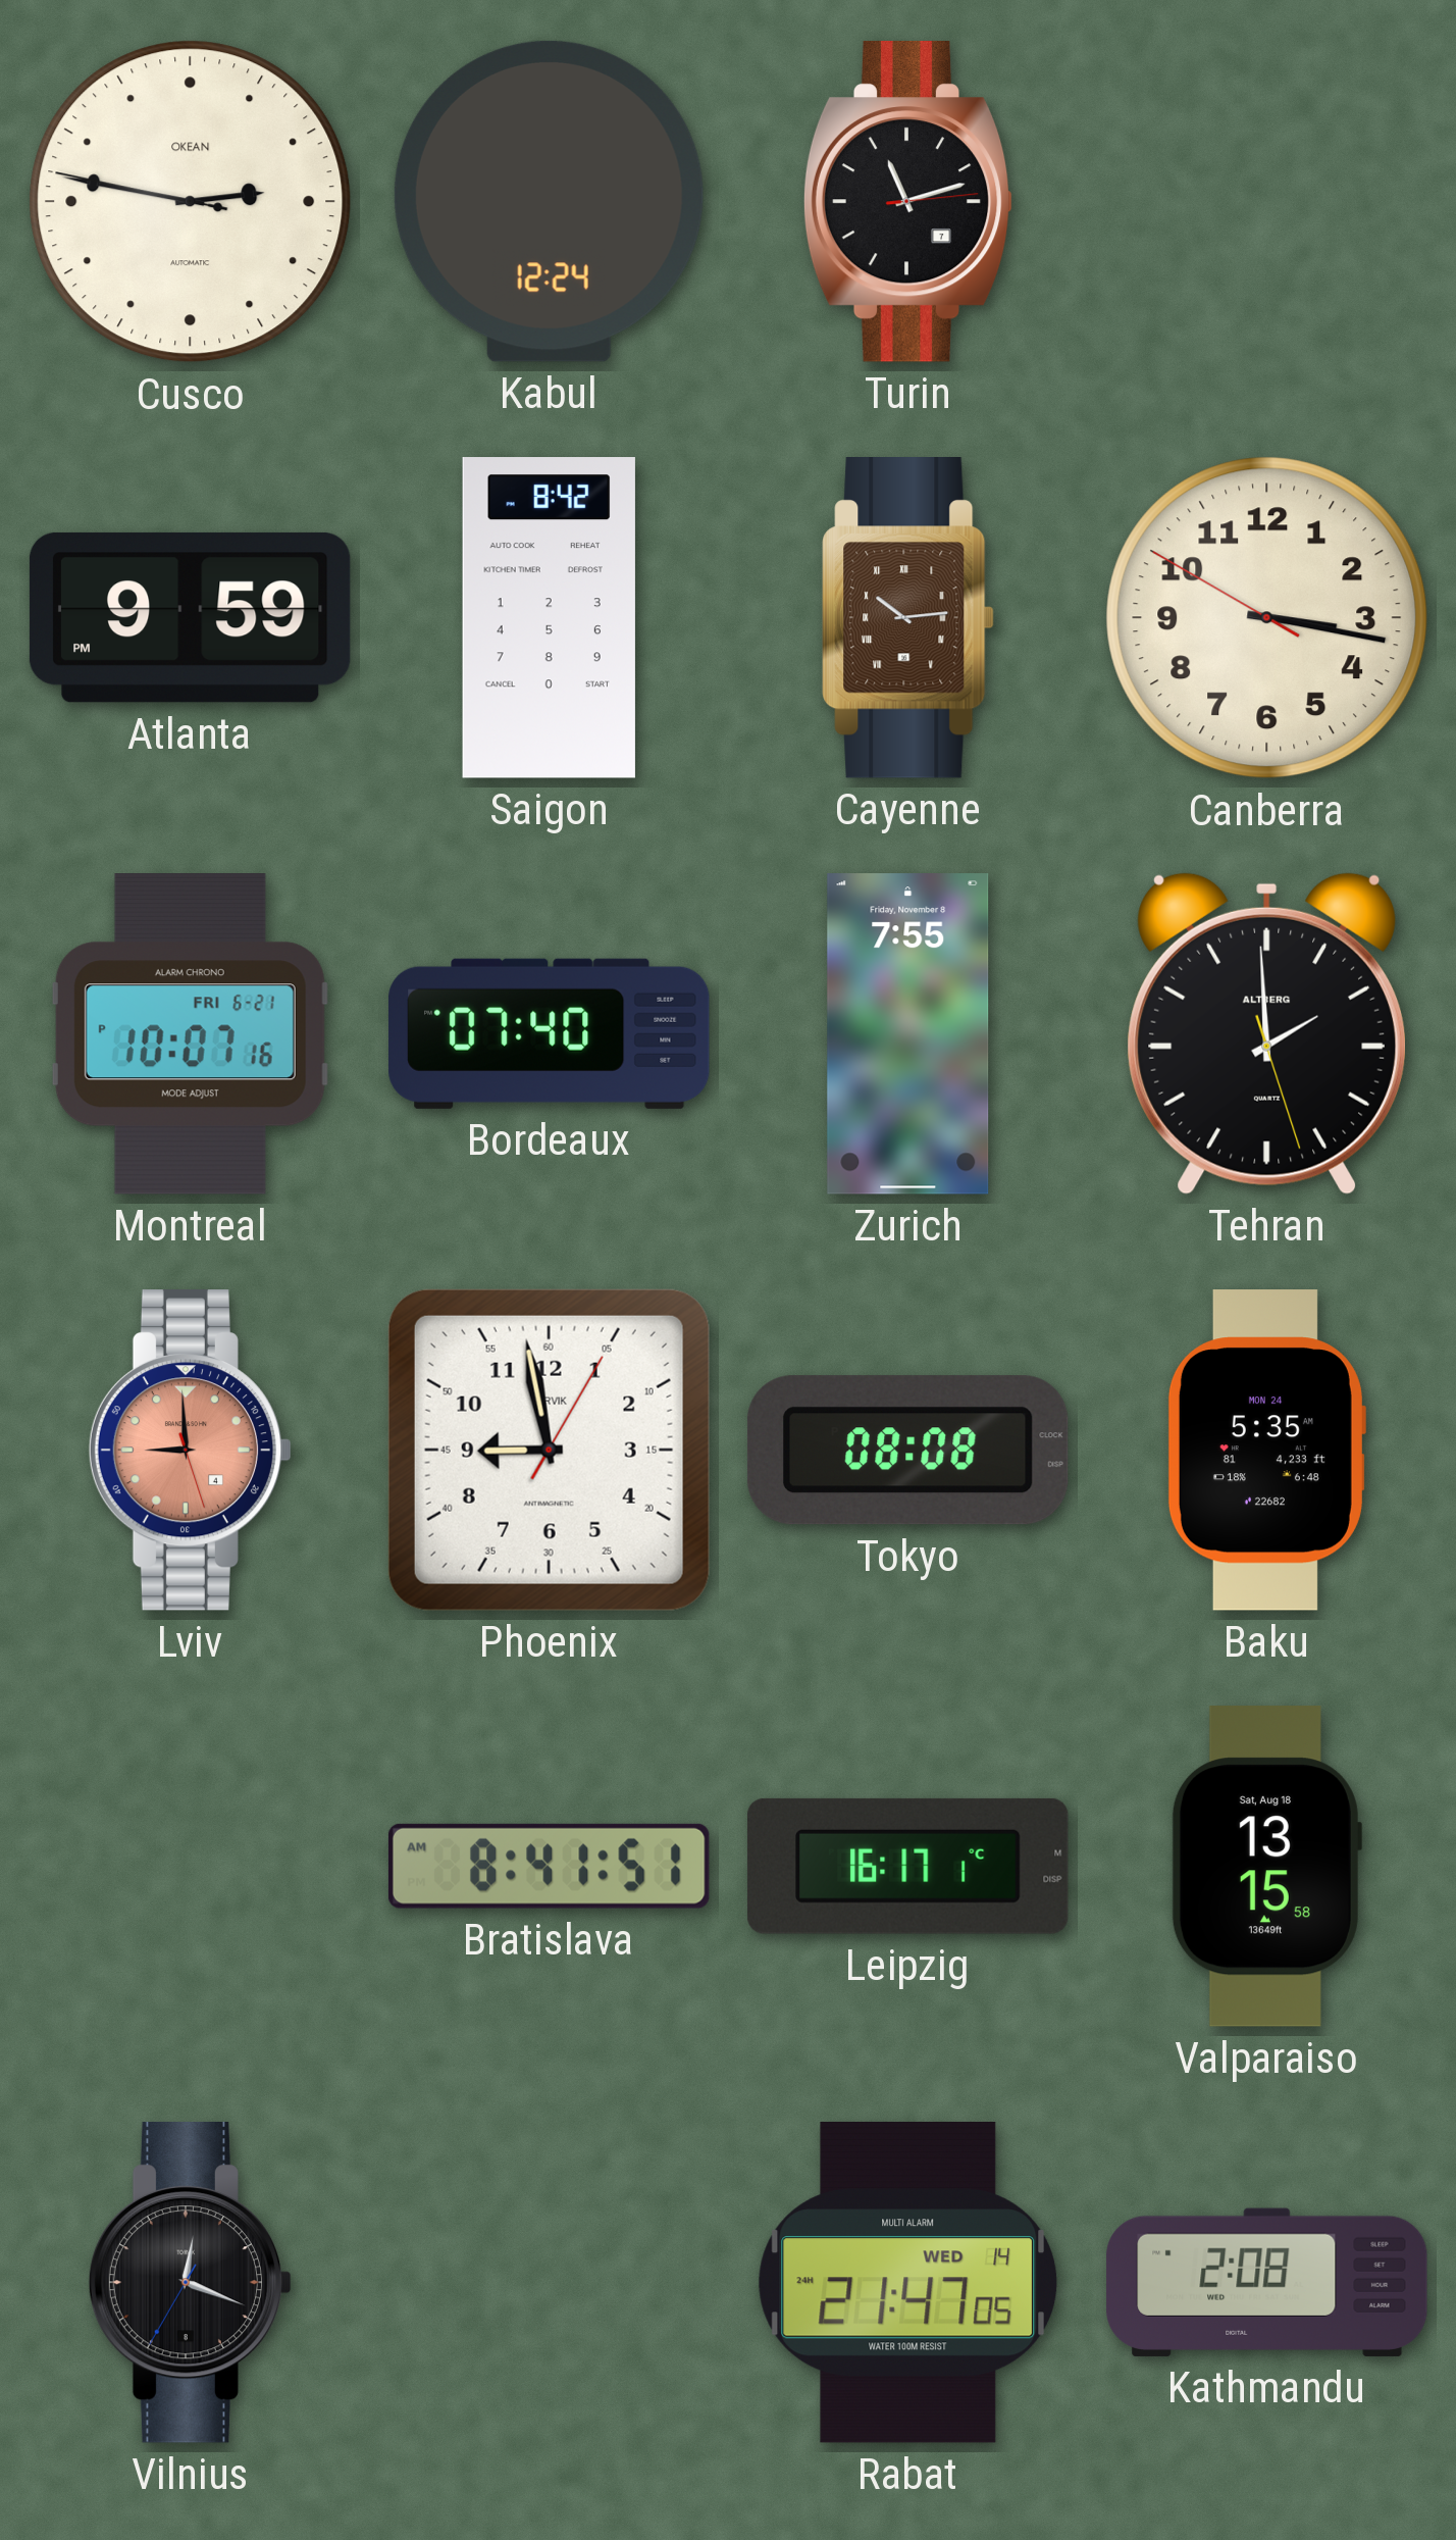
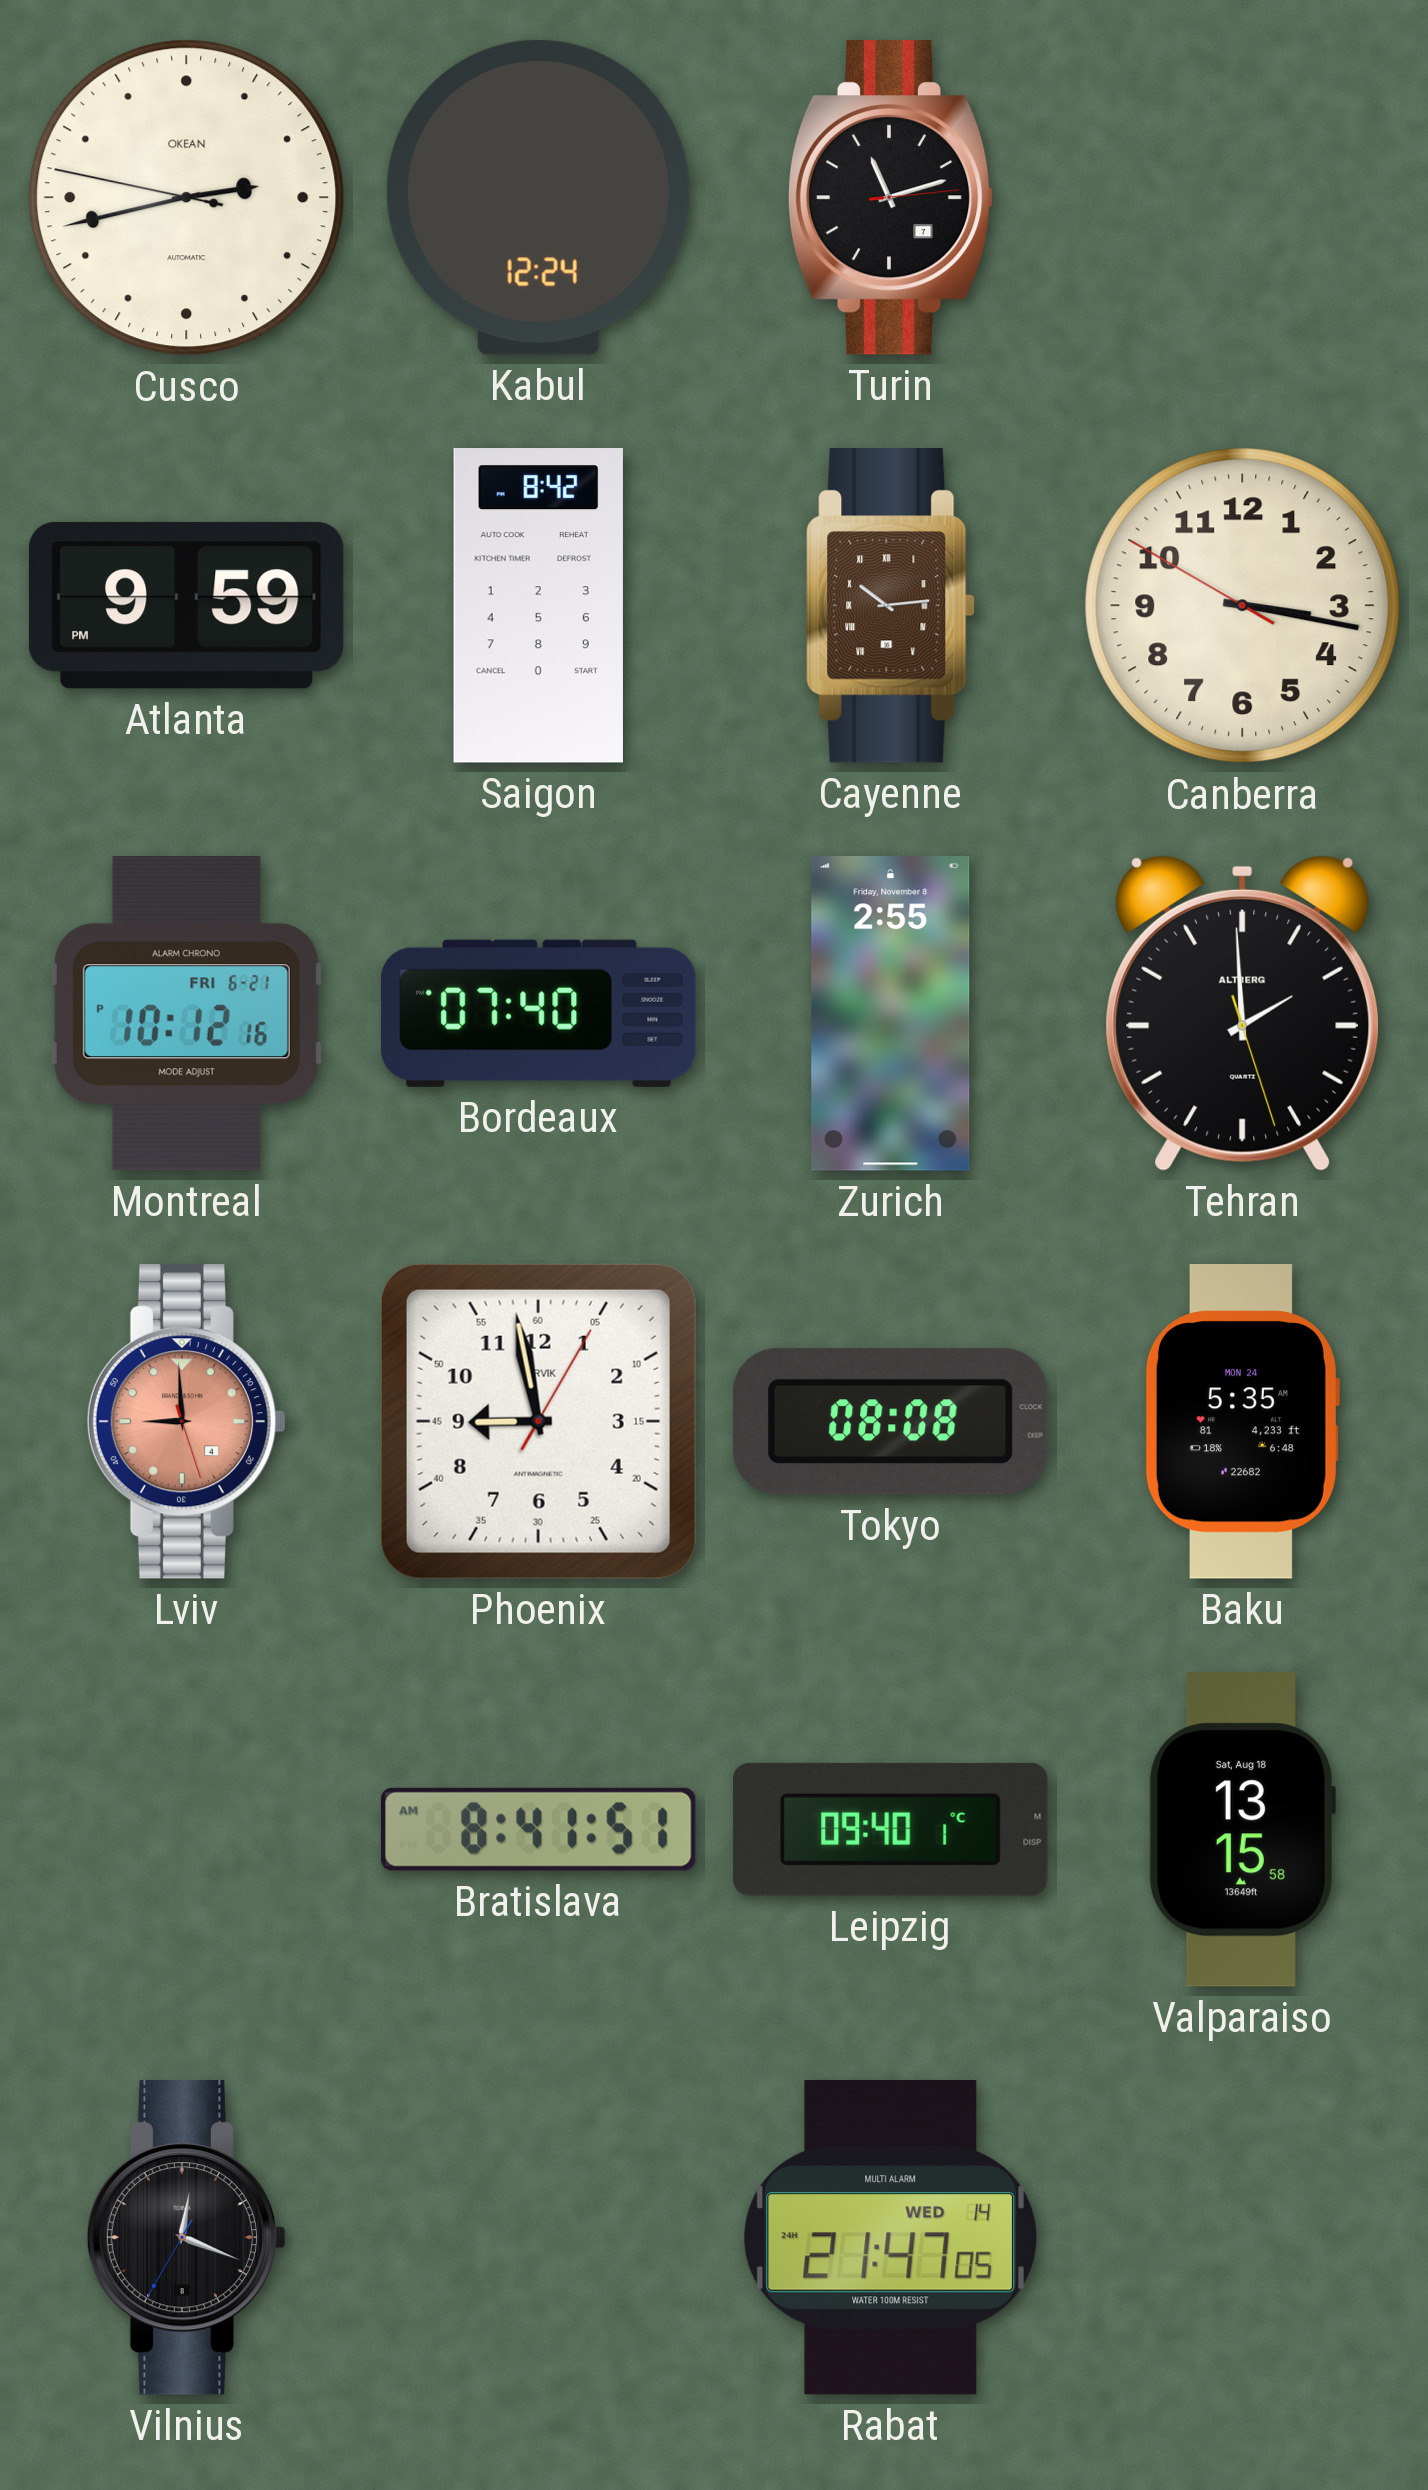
Cusco: 2:46 -> 2:42 (187, 198)
Montreal: 10:07 -> 10:12 (186, 1014)
Zurich: 7:55 -> 2:55 (891, 1014)
Leipzig: 16:17 -> 09:40 (890, 1829)
Kathmandu: 2:08 -> none (1267, 2282)
